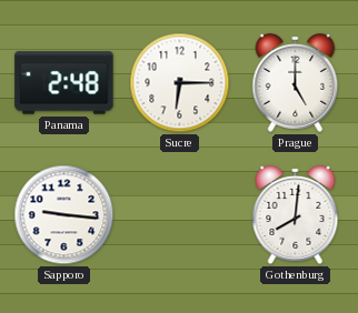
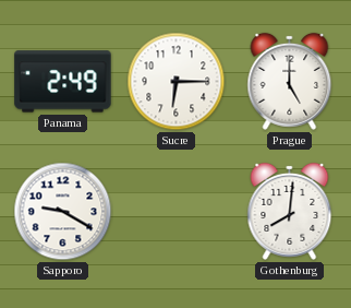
Panama: 2:48 -> 2:49 (63, 82)
Sapporo: 9:16 -> 9:20 (63, 212)
